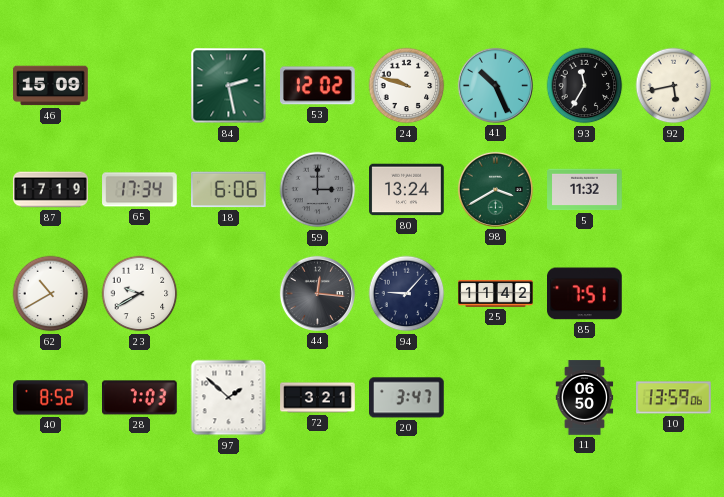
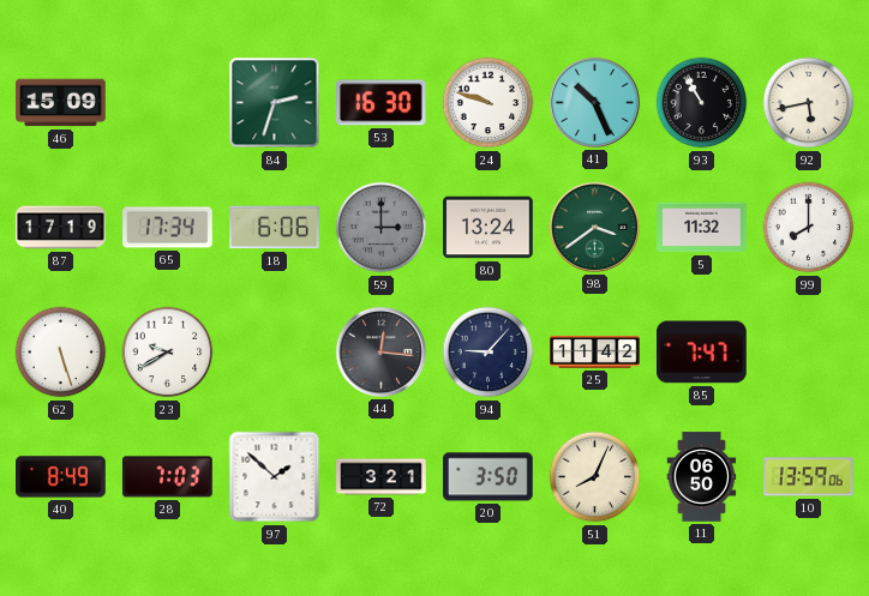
84: 2:28 -> 2:33 (275, 103)
53: 12:02 -> 16:30 (382, 103)
93: 11:35 -> 10:55 (702, 103)
98: 3:40 -> 3:39 (594, 227)
99: none -> 8:00 (809, 228)
62: 10:40 -> 5:27 (61, 353)
85: 7:51 -> 7:47 (702, 353)
40: 8:52 -> 8:49 (61, 477)
20: 3:47 -> 3:50 (489, 477)
51: none -> 8:04 (595, 477)
